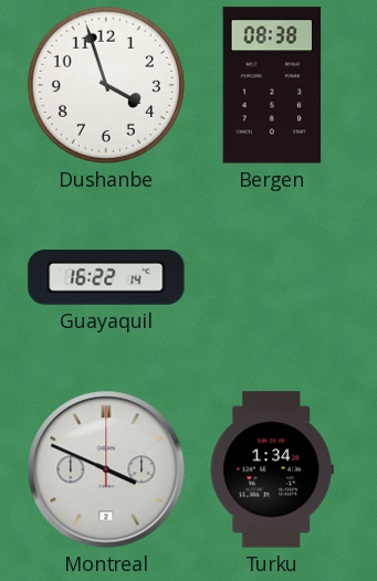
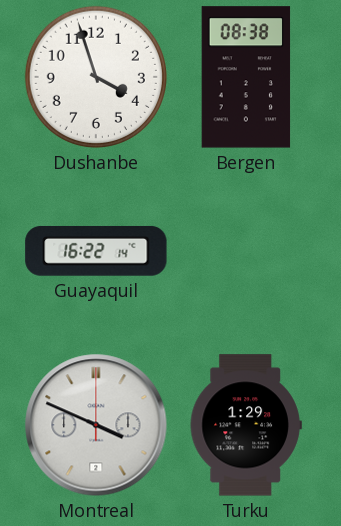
Turku: 1:34 -> 1:29 (246, 425)
